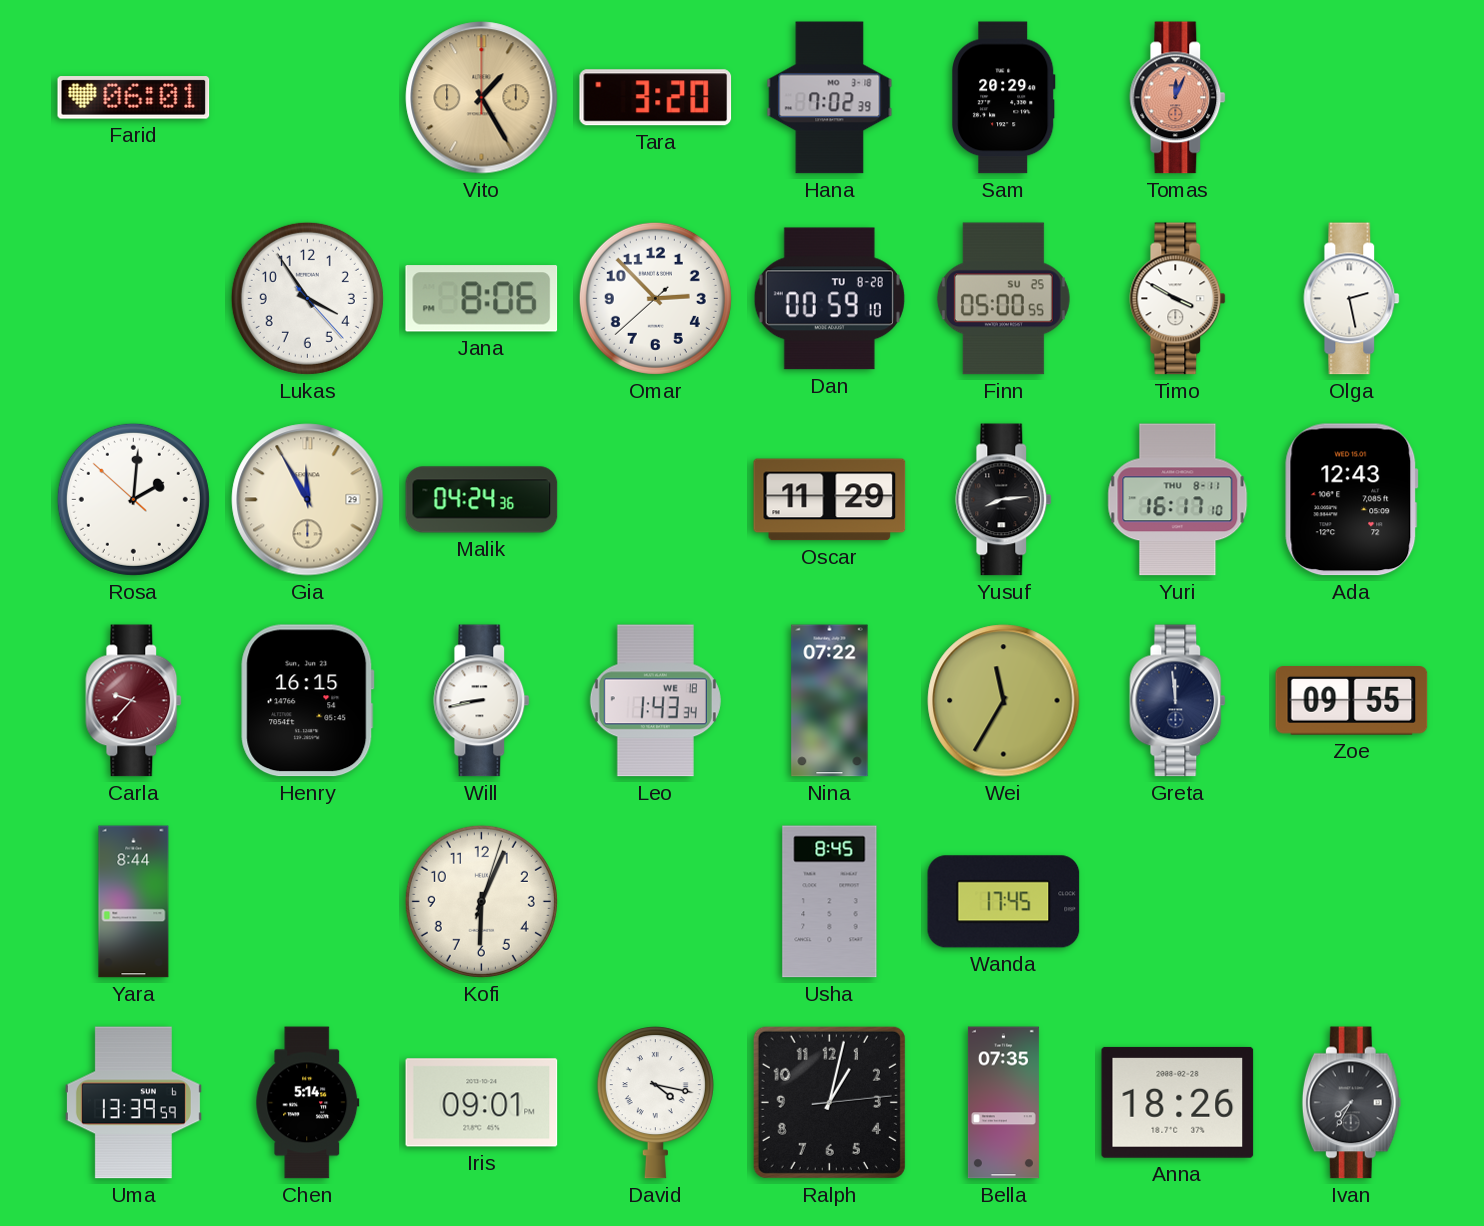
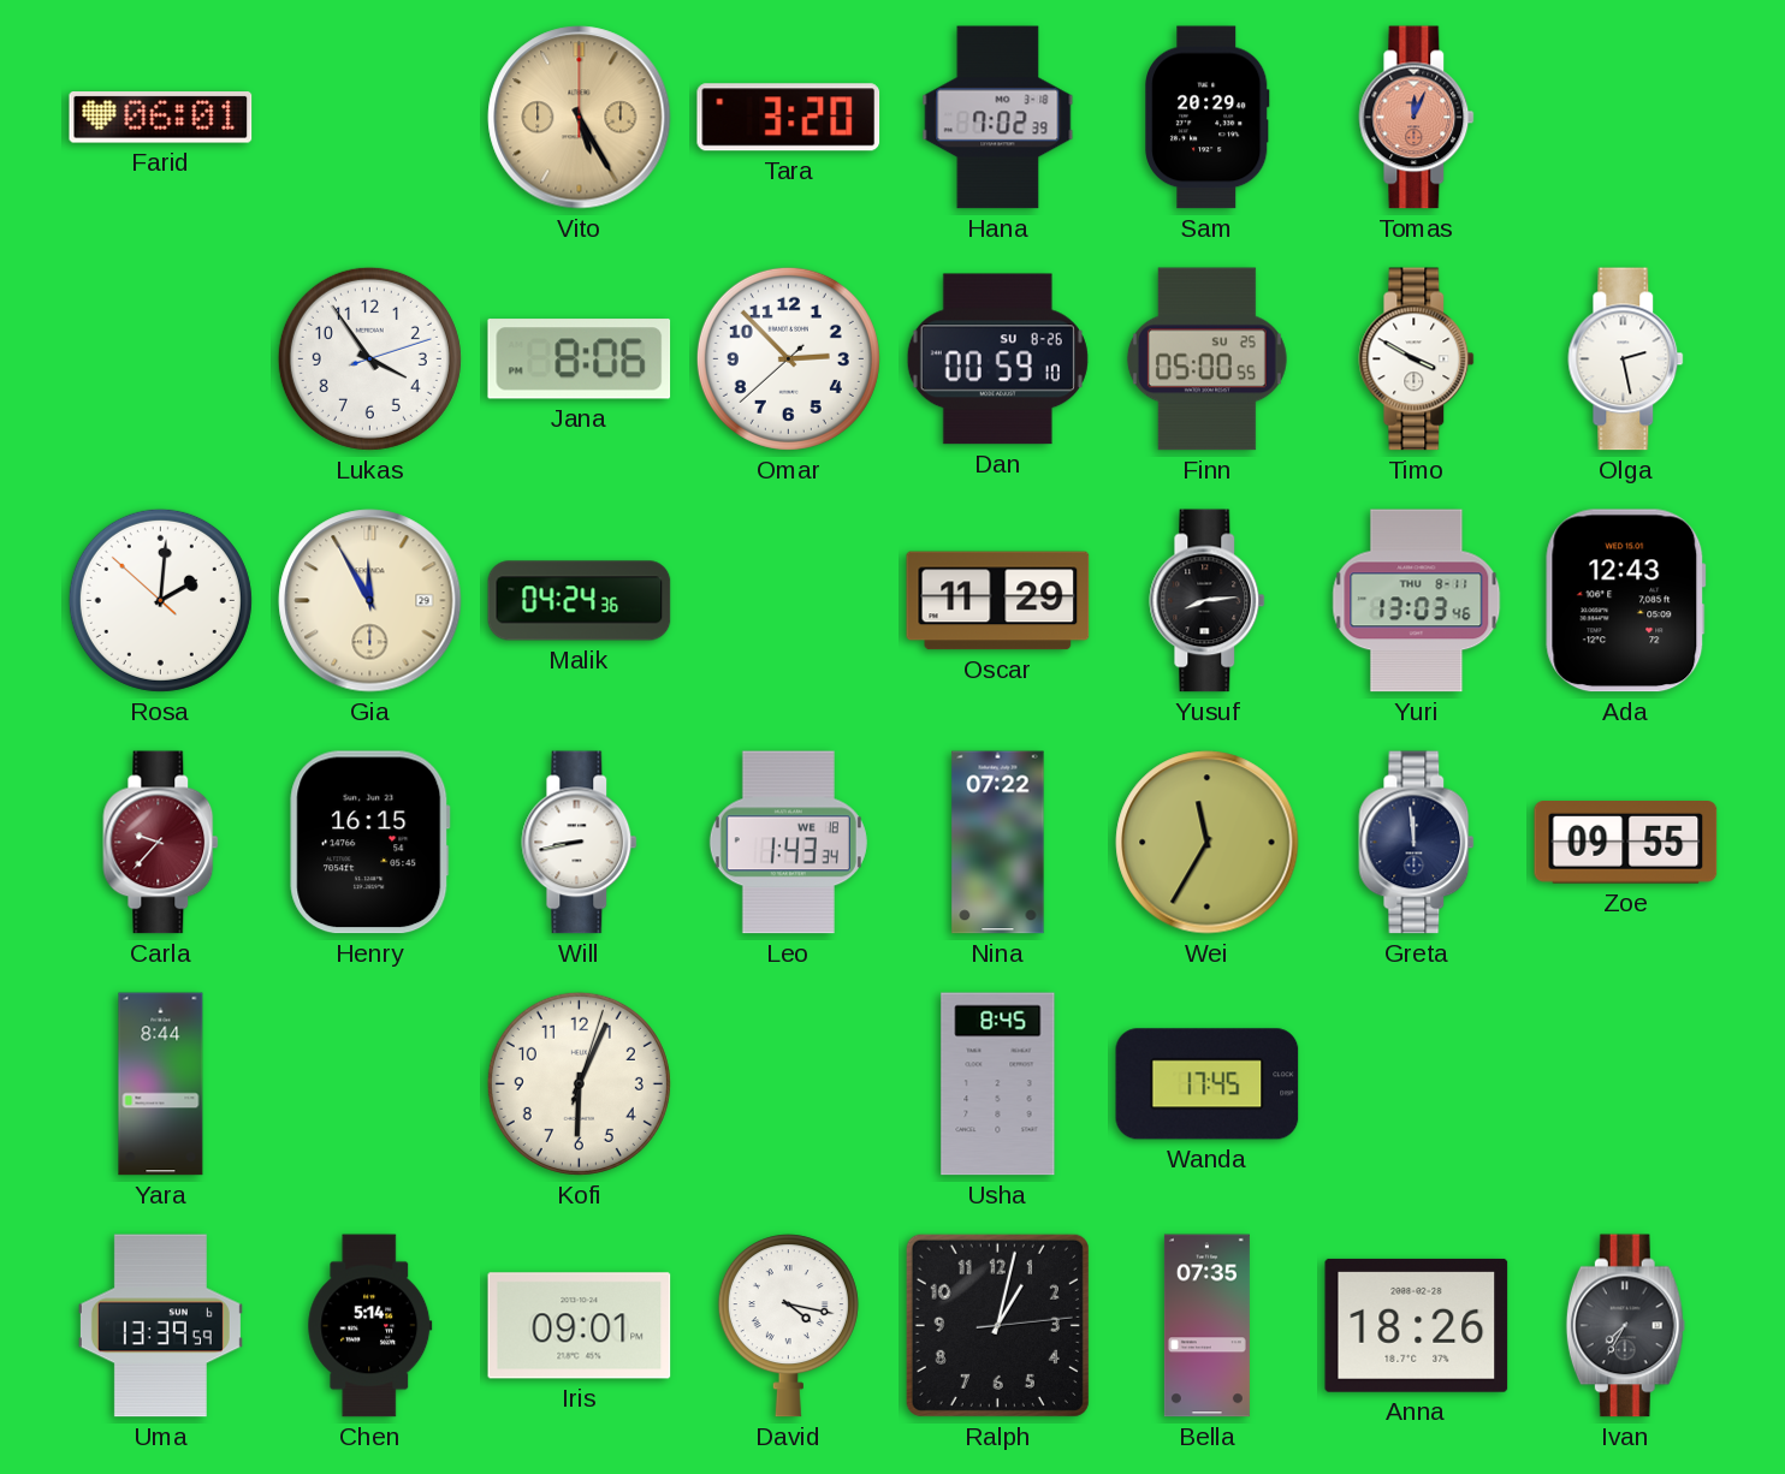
Vito: 1:25 -> 5:25 (580, 118)
Lukas: 3:54:23 -> 3:54:12 (369, 358)
Dan date: TU 8-28 -> SU 8-26 (997, 359)
Yuri: 16:17 -> 13:03 (1417, 601)
